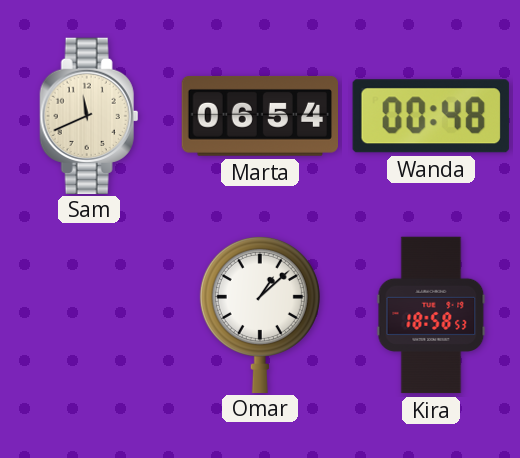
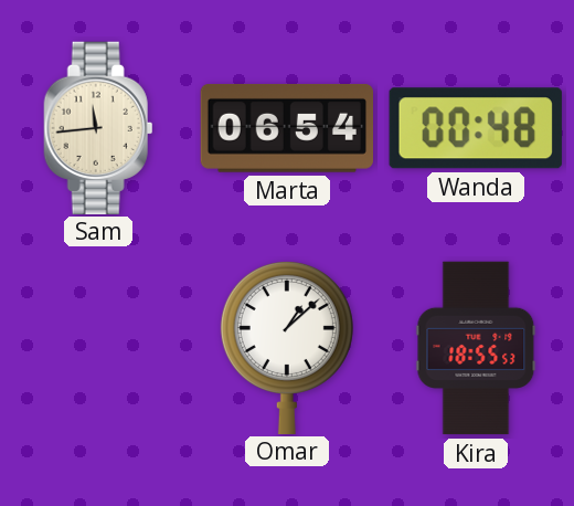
Sam: 11:41 -> 11:44 (98, 127)
Kira: 18:58 -> 18:55 (476, 348)
